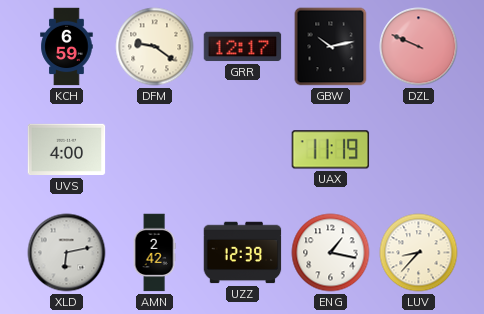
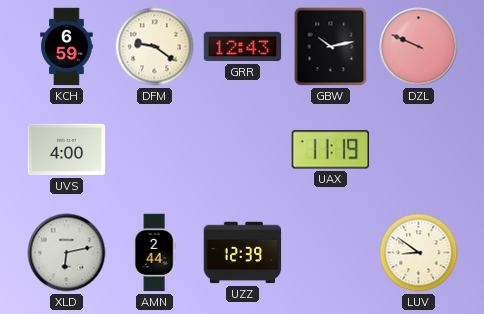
GRR: 12:17 -> 12:43 (243, 47)
AMN: 2:42 -> 2:44 (154, 253)
ENG: 1:17 -> none (331, 253)
LUV: 8:37 -> 8:51 (419, 253)
